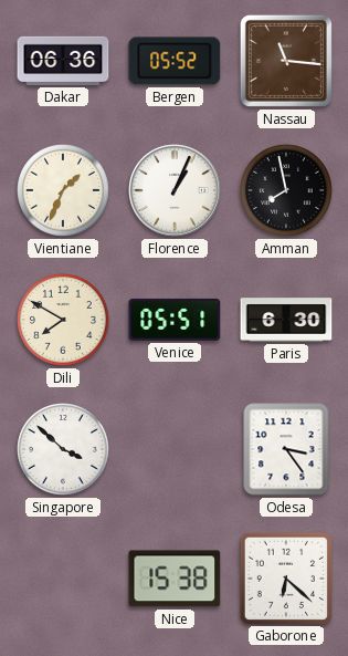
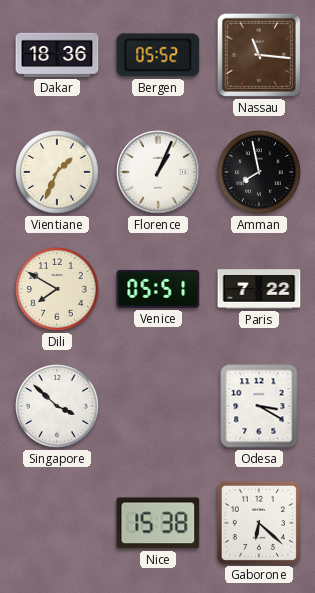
Dakar: 06:36 -> 18:36 (57, 55)
Paris: 6:30 -> 7:22 (259, 289)
Odesa: 3:24 -> 3:20 (259, 406)
